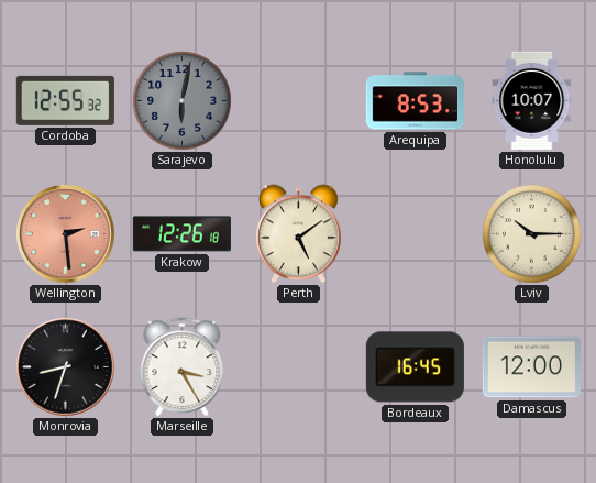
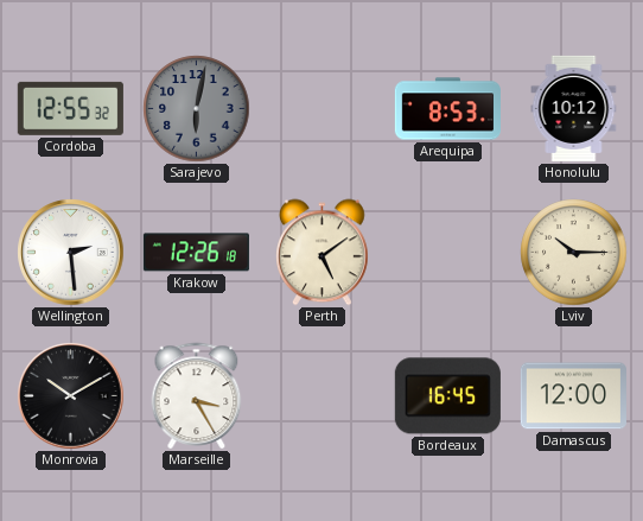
Honolulu: 10:07 -> 10:12 (574, 108)
Wellington dial: salmon -> white (71, 253)
Monrovia: 8:33 -> 10:10 (71, 396)
